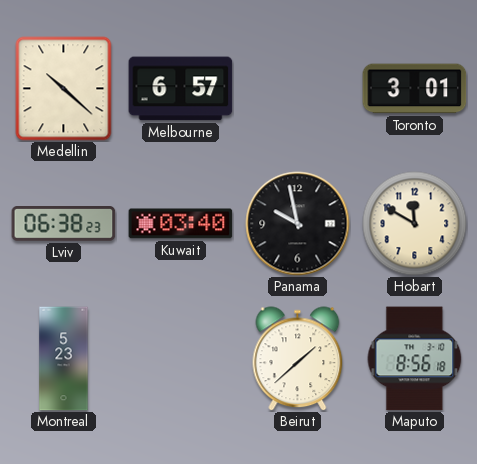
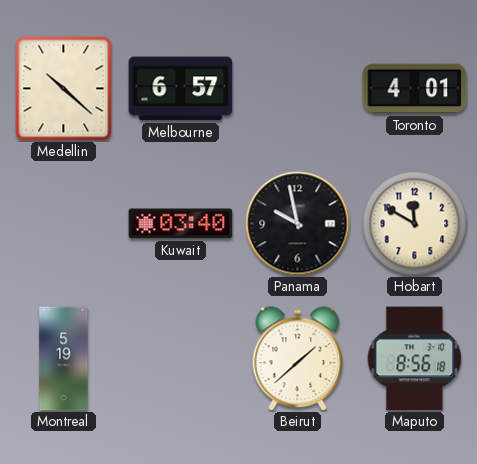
Toronto: 3:01 -> 4:01 (415, 89)
Lviv: 06:38 -> none (64, 224)
Montreal: 5:23 -> 5:19 (64, 359)
